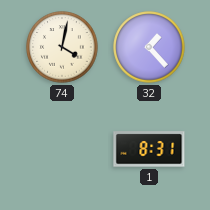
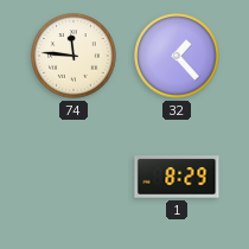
74: 4:02 -> 11:46 (74, 56)
1: 8:31 -> 8:29 (177, 177)
